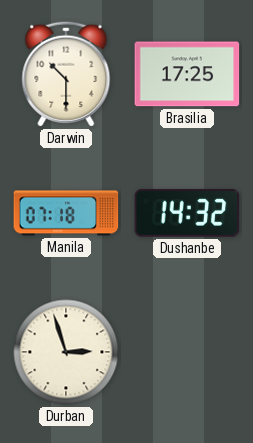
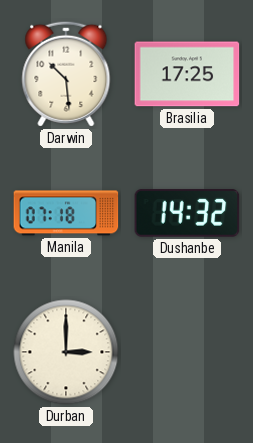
Darwin: 10:30 -> 10:29 (66, 74)
Durban: 2:57 -> 3:00 (66, 352)
